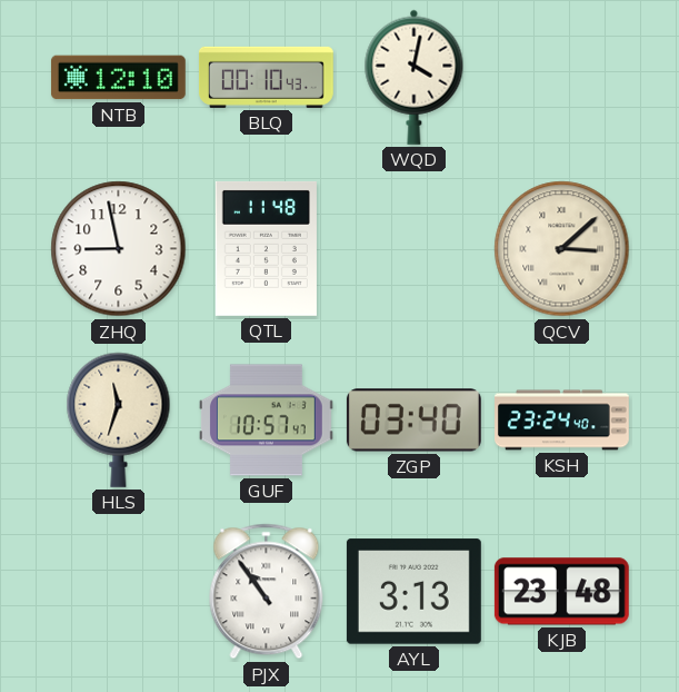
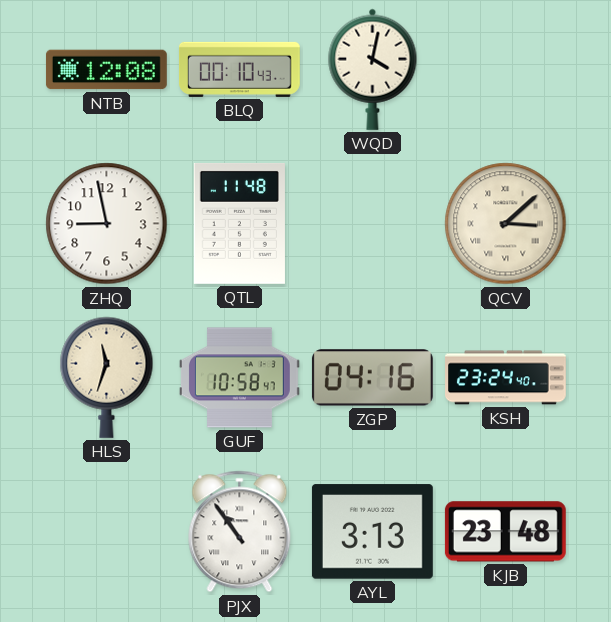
NTB: 12:10 -> 12:08 (106, 70)
GUF: 10:57 -> 10:58 (239, 378)
ZGP: 03:40 -> 04:16 (372, 378)
